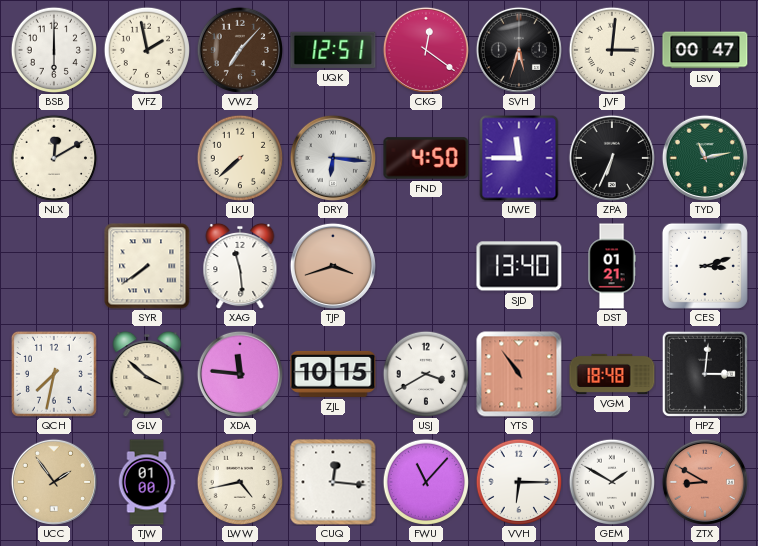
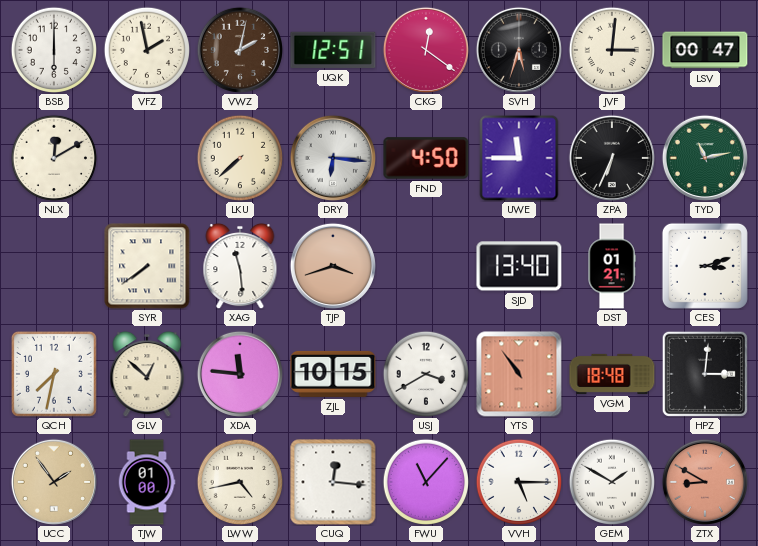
VWZ: 7:07 -> 2:02 (240, 50)
GLV: 3:52 -> 12:52 (147, 374)
VVH: 6:15 -> 5:15 (518, 481)
